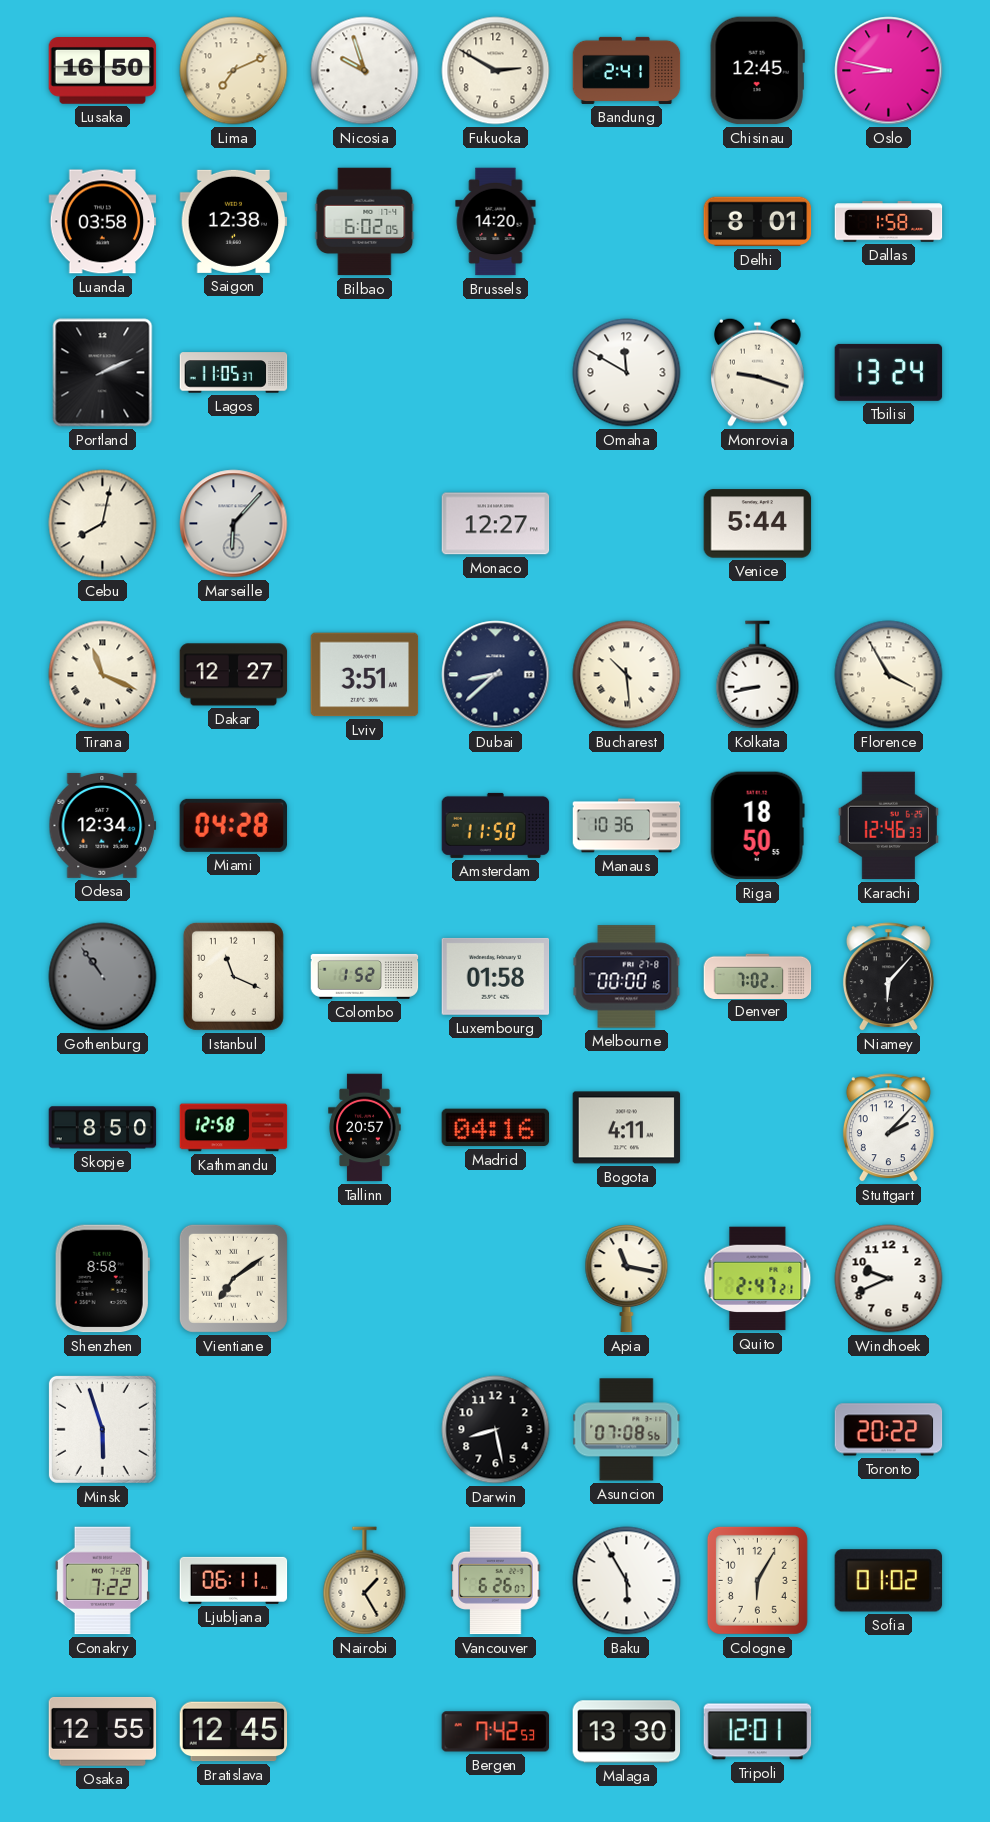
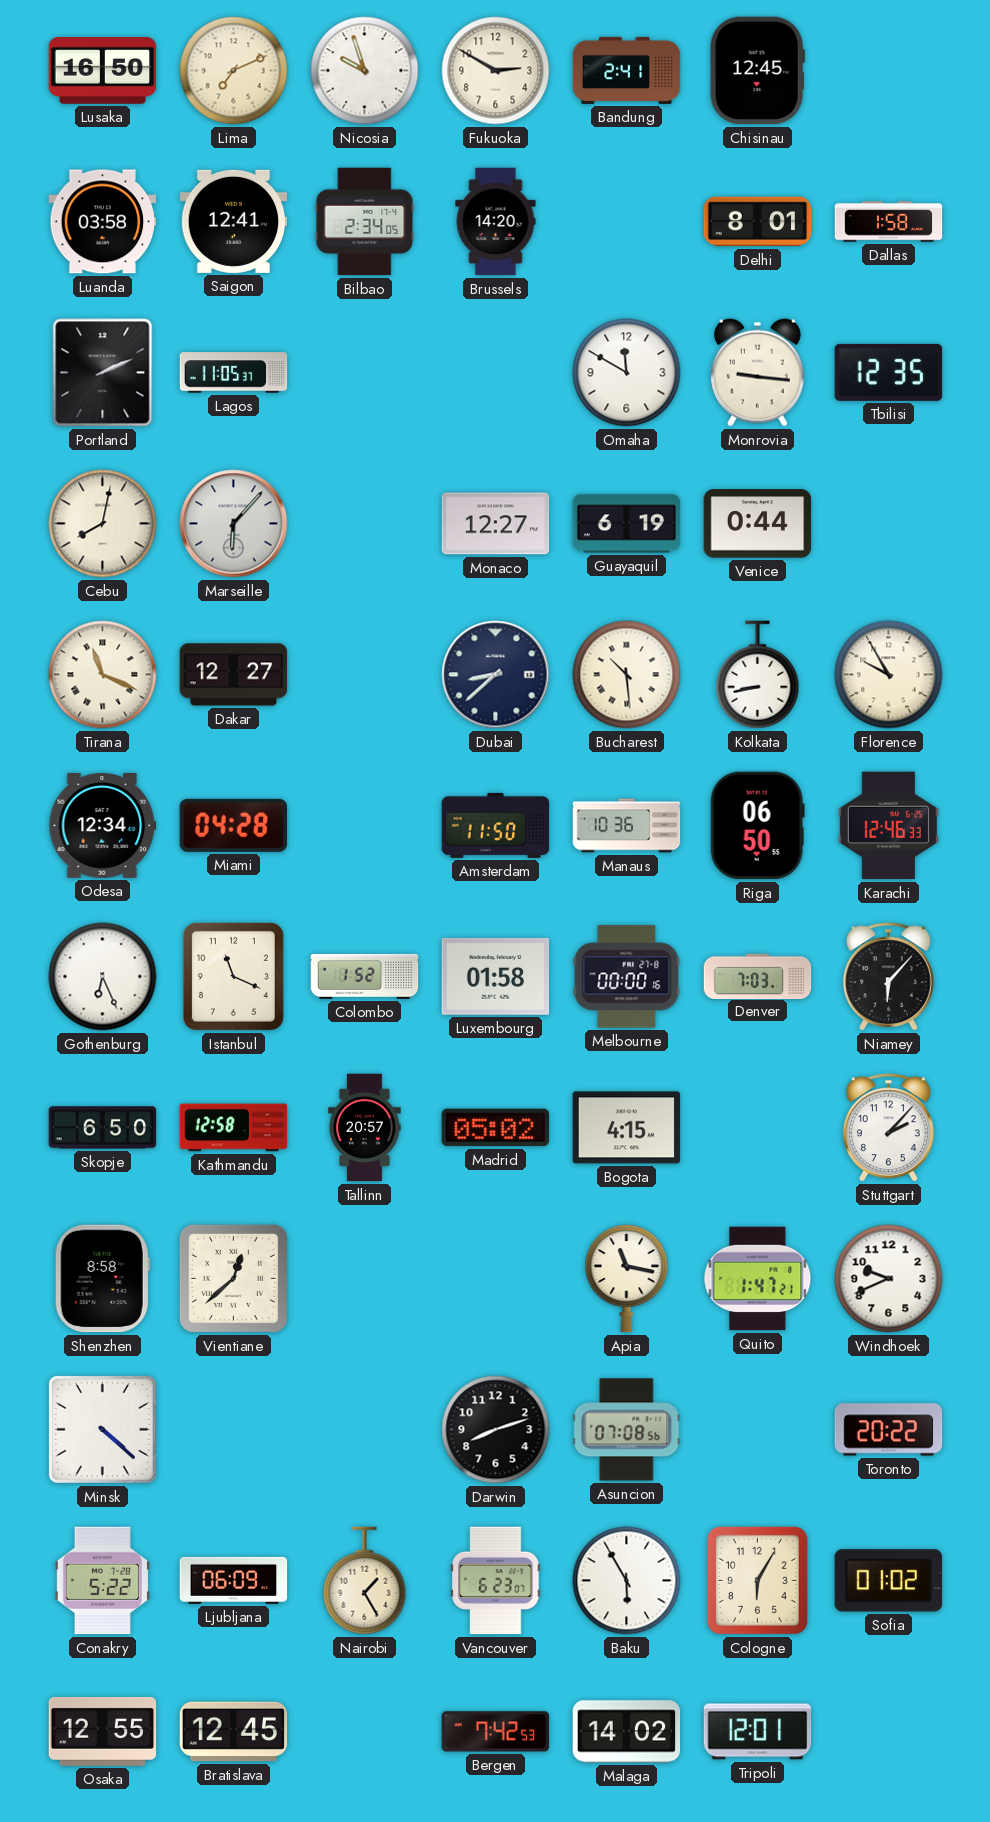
Oslo: 8:47 -> none (889, 71)
Saigon: 12:38 -> 12:41 (234, 221)
Bilbao: 6:02 -> 2:34 (365, 222)
Monrovia: 9:18 -> 9:16 (758, 372)
Tbilisi: 13:24 -> 12:35 (889, 372)
Guayaquil: none -> 6:19 (627, 524)
Venice: 5:44 -> 0:44 (758, 524)
Lviv: 3:51 -> none (365, 675)
Florence: 3:55 -> 9:55 (889, 675)
Riga: 18:50 -> 06:50 (757, 826)
Gothenburg: 10:54 -> 6:26 (103, 977)
Gothenburg dial: grey -> white (103, 977)
Denver: 7:02 -> 7:03 (758, 976)
Skopje: 8:50 -> 6:50 (103, 1128)
Madrid: 04:16 -> 05:02 (496, 1128)
Bogota: 4:11 -> 4:15 (627, 1128)
Vientiane: 7:09 -> 12:38 (233, 1278)
Quito: 2:47 -> 1:47 (758, 1279)
Minsk: 5:57 -> 4:22 (102, 1429)
Darwin: 8:28 -> 8:12 (496, 1430)
Conakry: 7:22 -> 5:22 (102, 1581)
Ljubljana: 06:11 -> 06:09 (234, 1580)
Vancouver: 6:26 -> 6:23 (496, 1581)
Malaga: 13:30 -> 14:02 (627, 1732)
